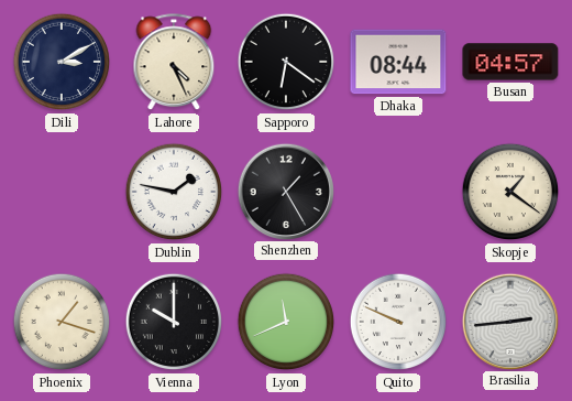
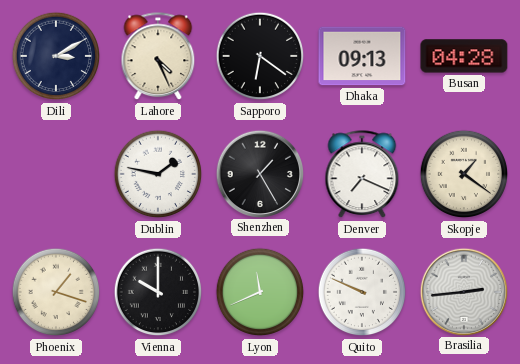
Dhaka: 08:44 -> 09:13 (362, 56)
Busan: 04:57 -> 04:28 (464, 56)
Denver: none -> 7:19 (362, 175)
